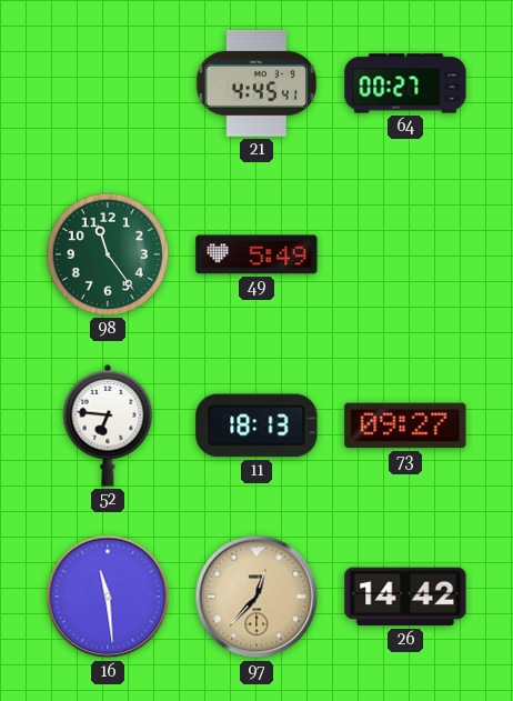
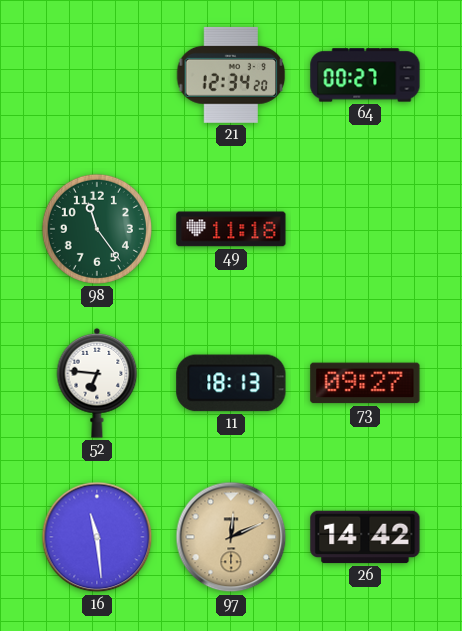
21: 4:45 -> 12:34 (231, 75)
49: 5:49 -> 11:18 (231, 229)
97: 12:37 -> 12:11 (231, 537)
